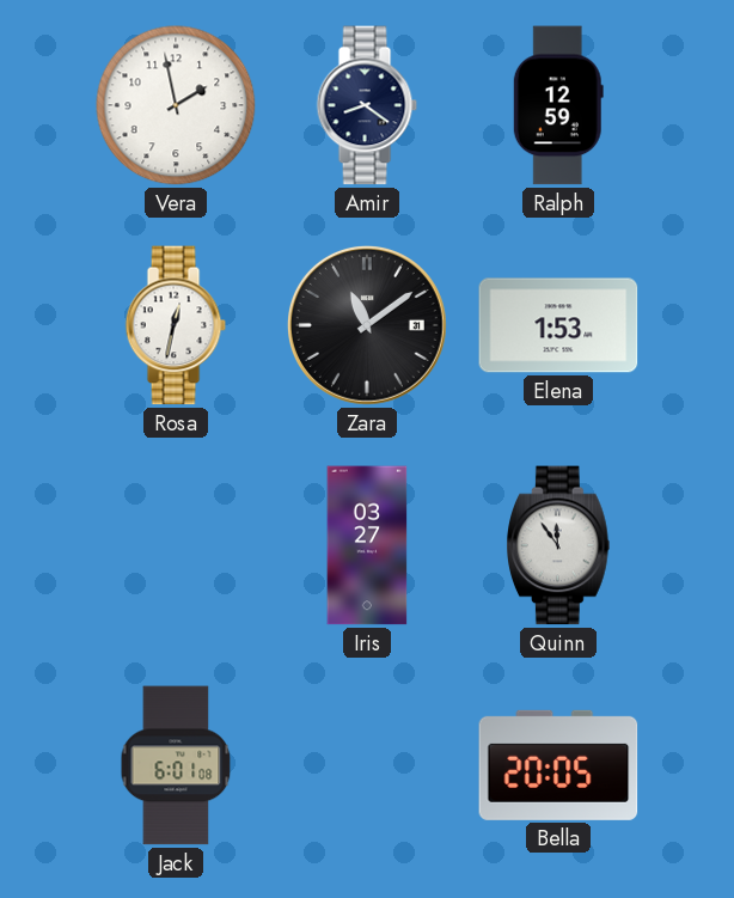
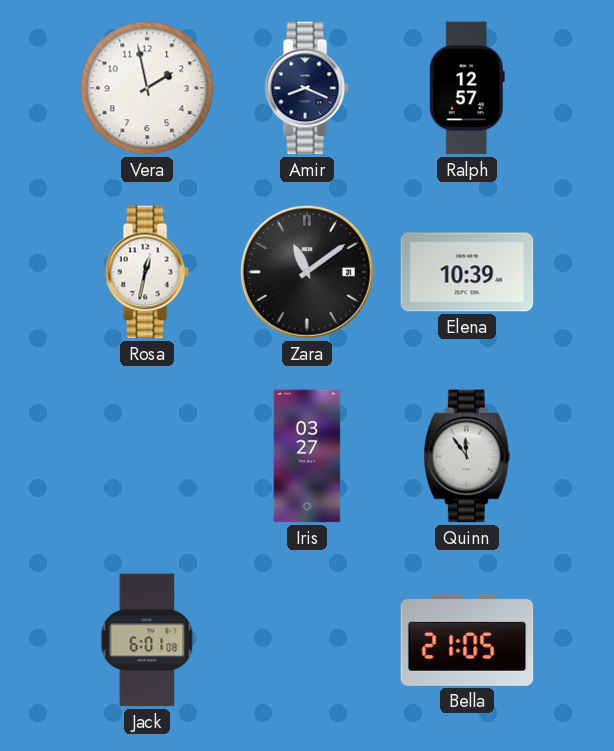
Amir: 8:21 -> 8:19 (307, 88)
Ralph: 12:59 -> 12:57 (467, 88)
Elena: 1:53 -> 10:39 (467, 272)
Bella: 20:05 -> 21:05 (467, 640)
